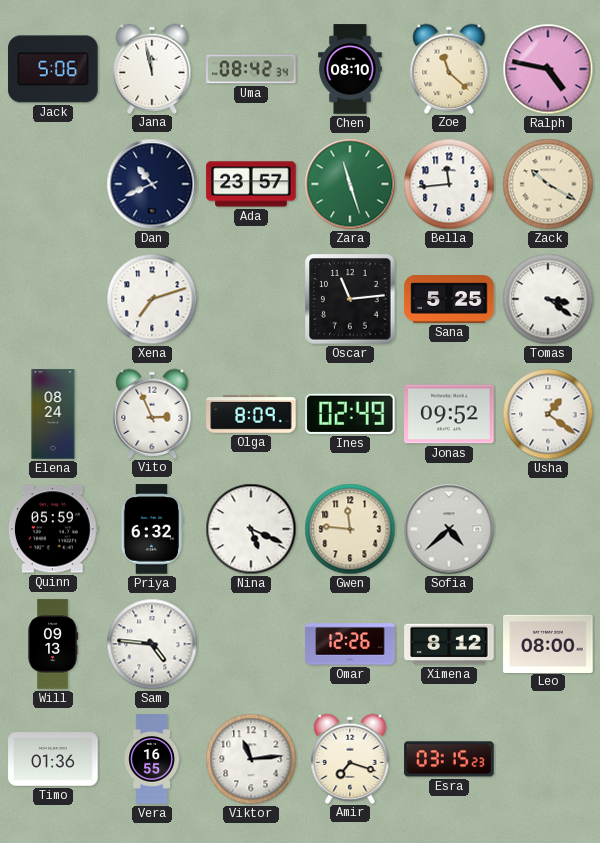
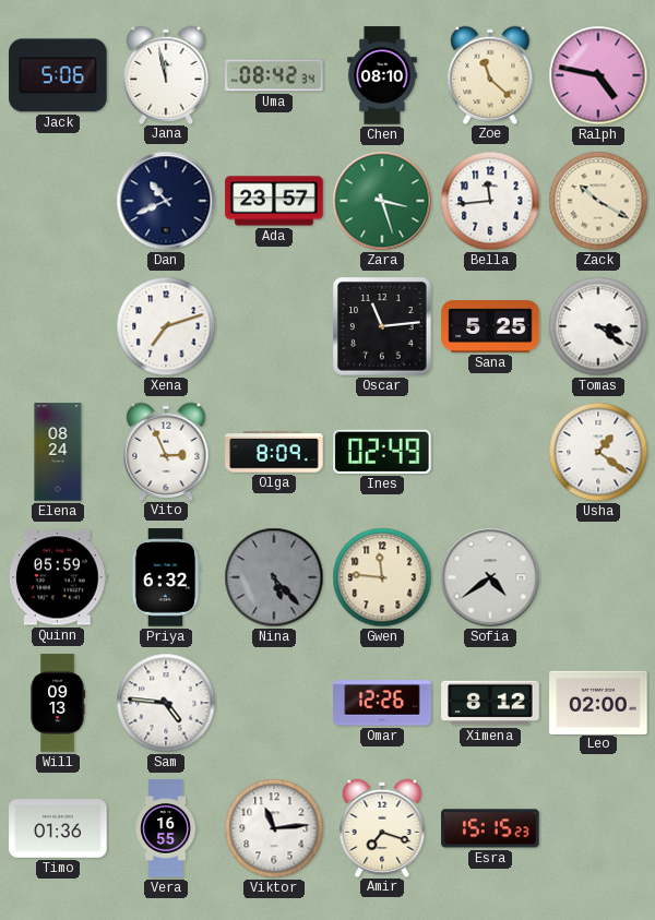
Zara: 11:27 -> 3:27 (382, 201)
Jonas: 09:52 -> none (449, 414)
Nina: 5:19 -> 5:23 (274, 577)
Nina dial: white -> grey (274, 577)
Sofia: 4:38 -> 4:39 (490, 577)
Leo: 08:00 -> 02:00 (598, 702)
Esra: 03:15 -> 15:15 (490, 828)
